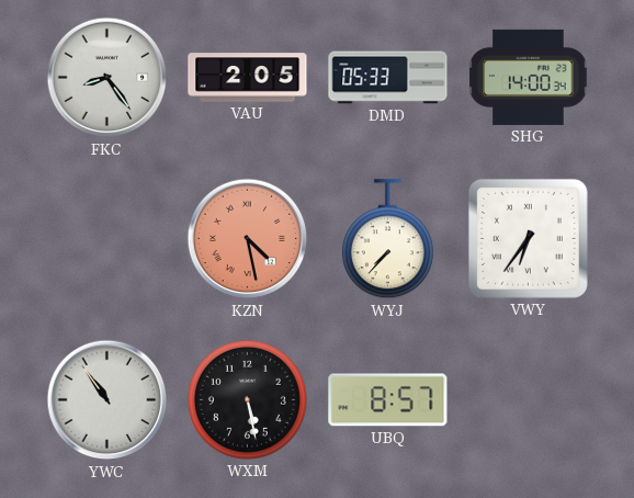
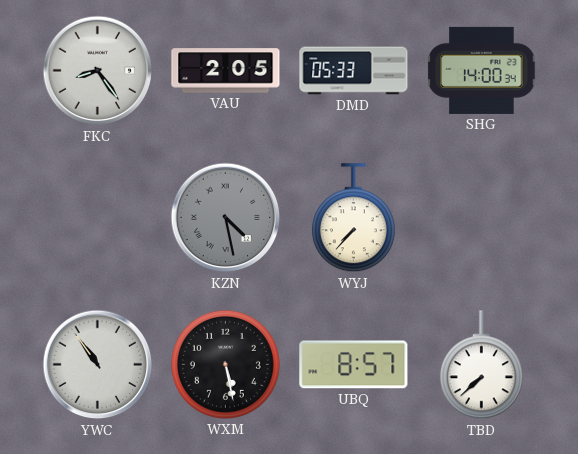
KZN dial: salmon -> grey (226, 218)
VWY: 6:36 -> none (528, 238)
TBD: none -> 7:38 (481, 365)
